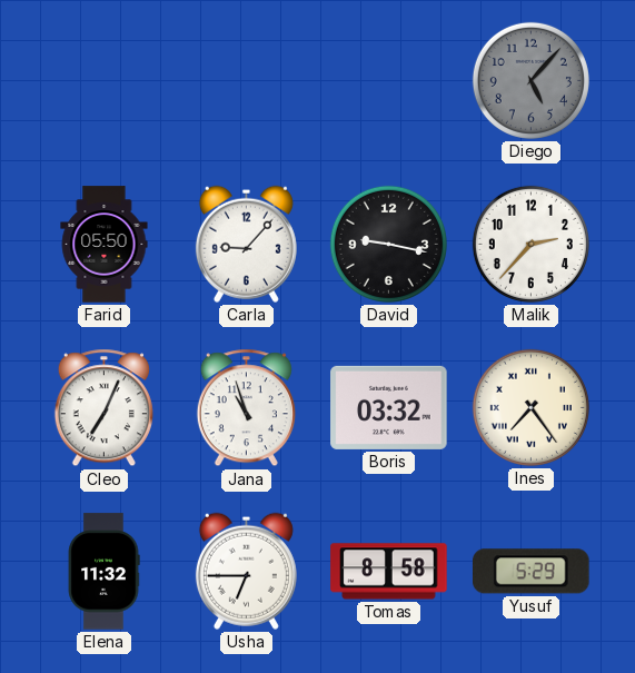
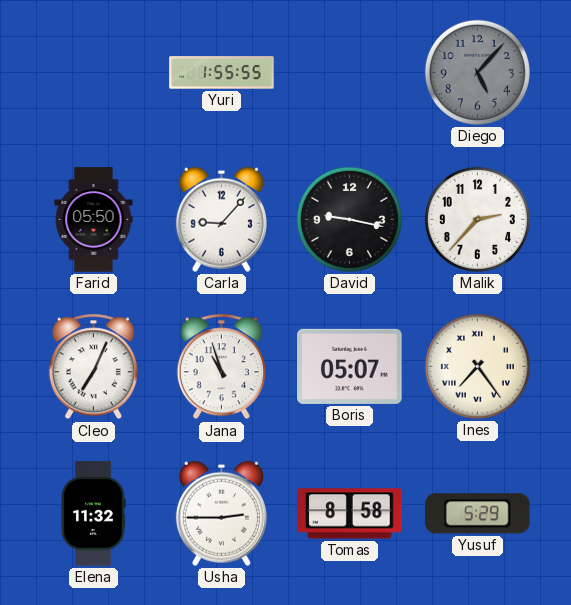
Yuri: none -> 1:55 (222, 73)
Boris: 03:32 -> 05:07 (350, 366)
Usha: 6:45 -> 2:45 (221, 513)
